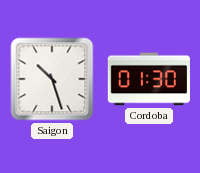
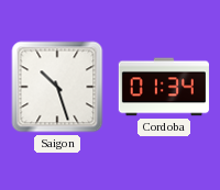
Cordoba: 01:30 -> 01:34 (164, 87)
